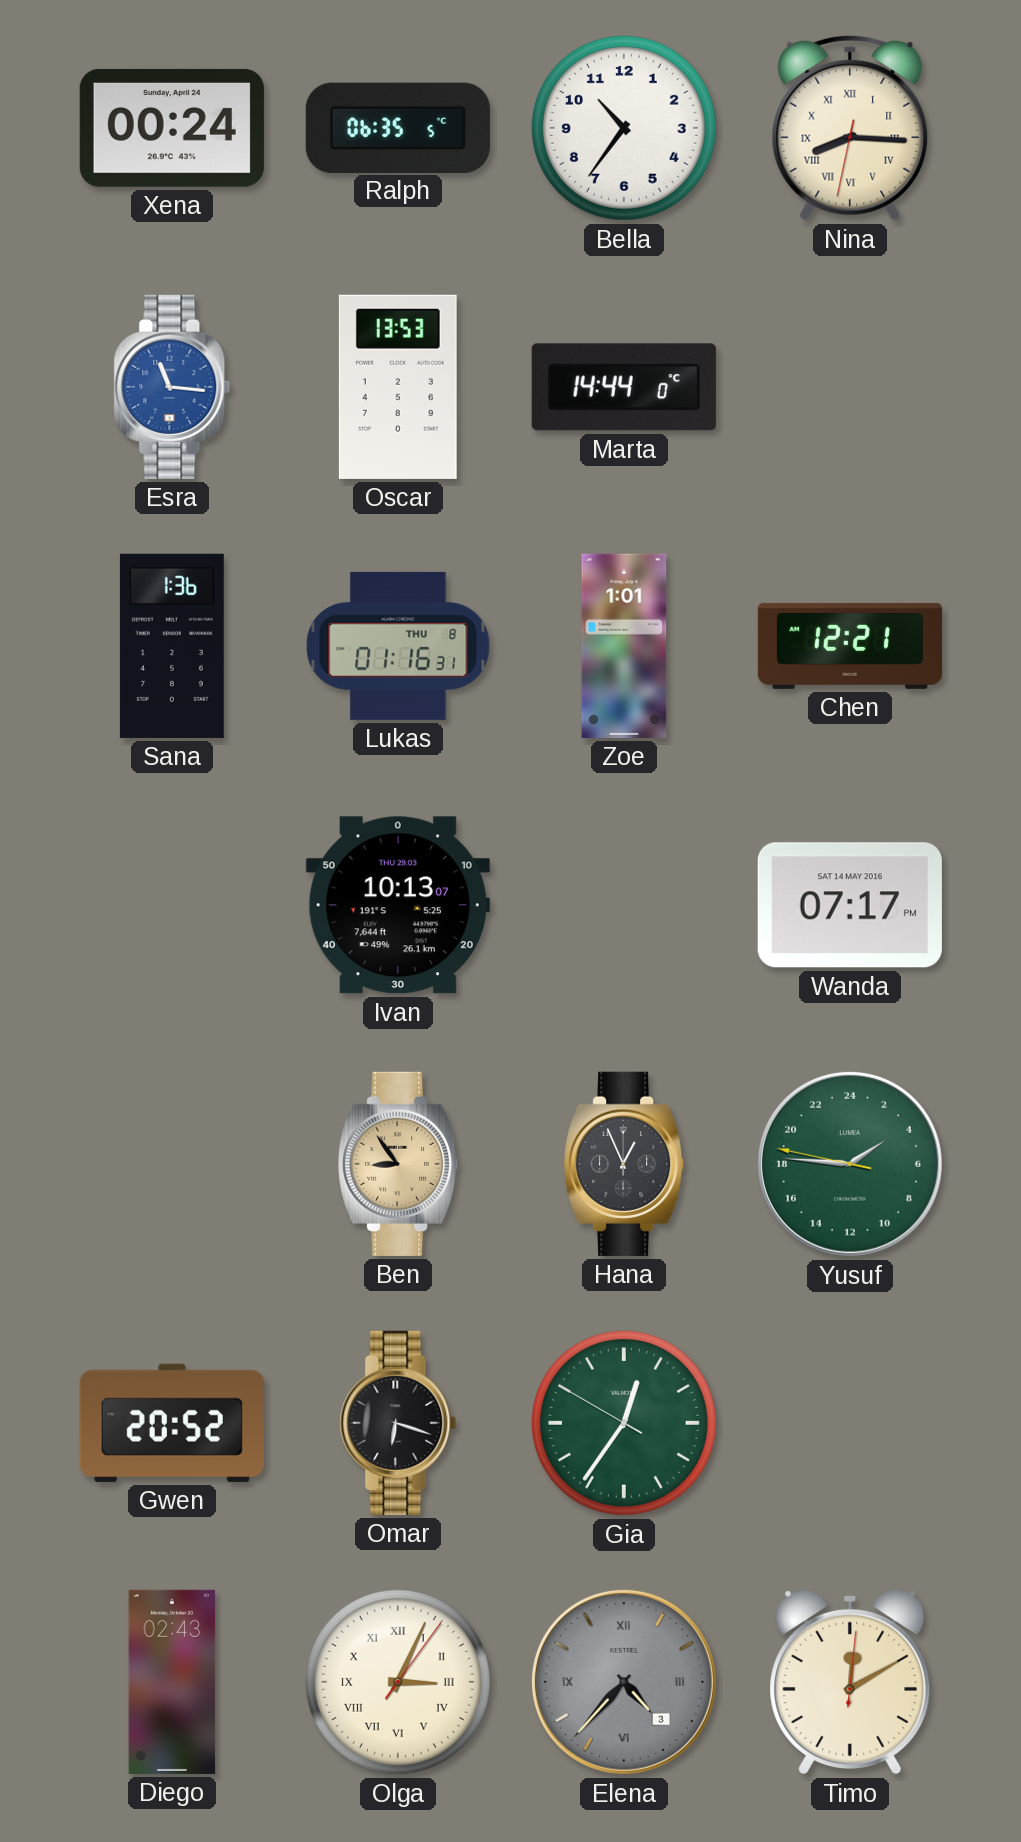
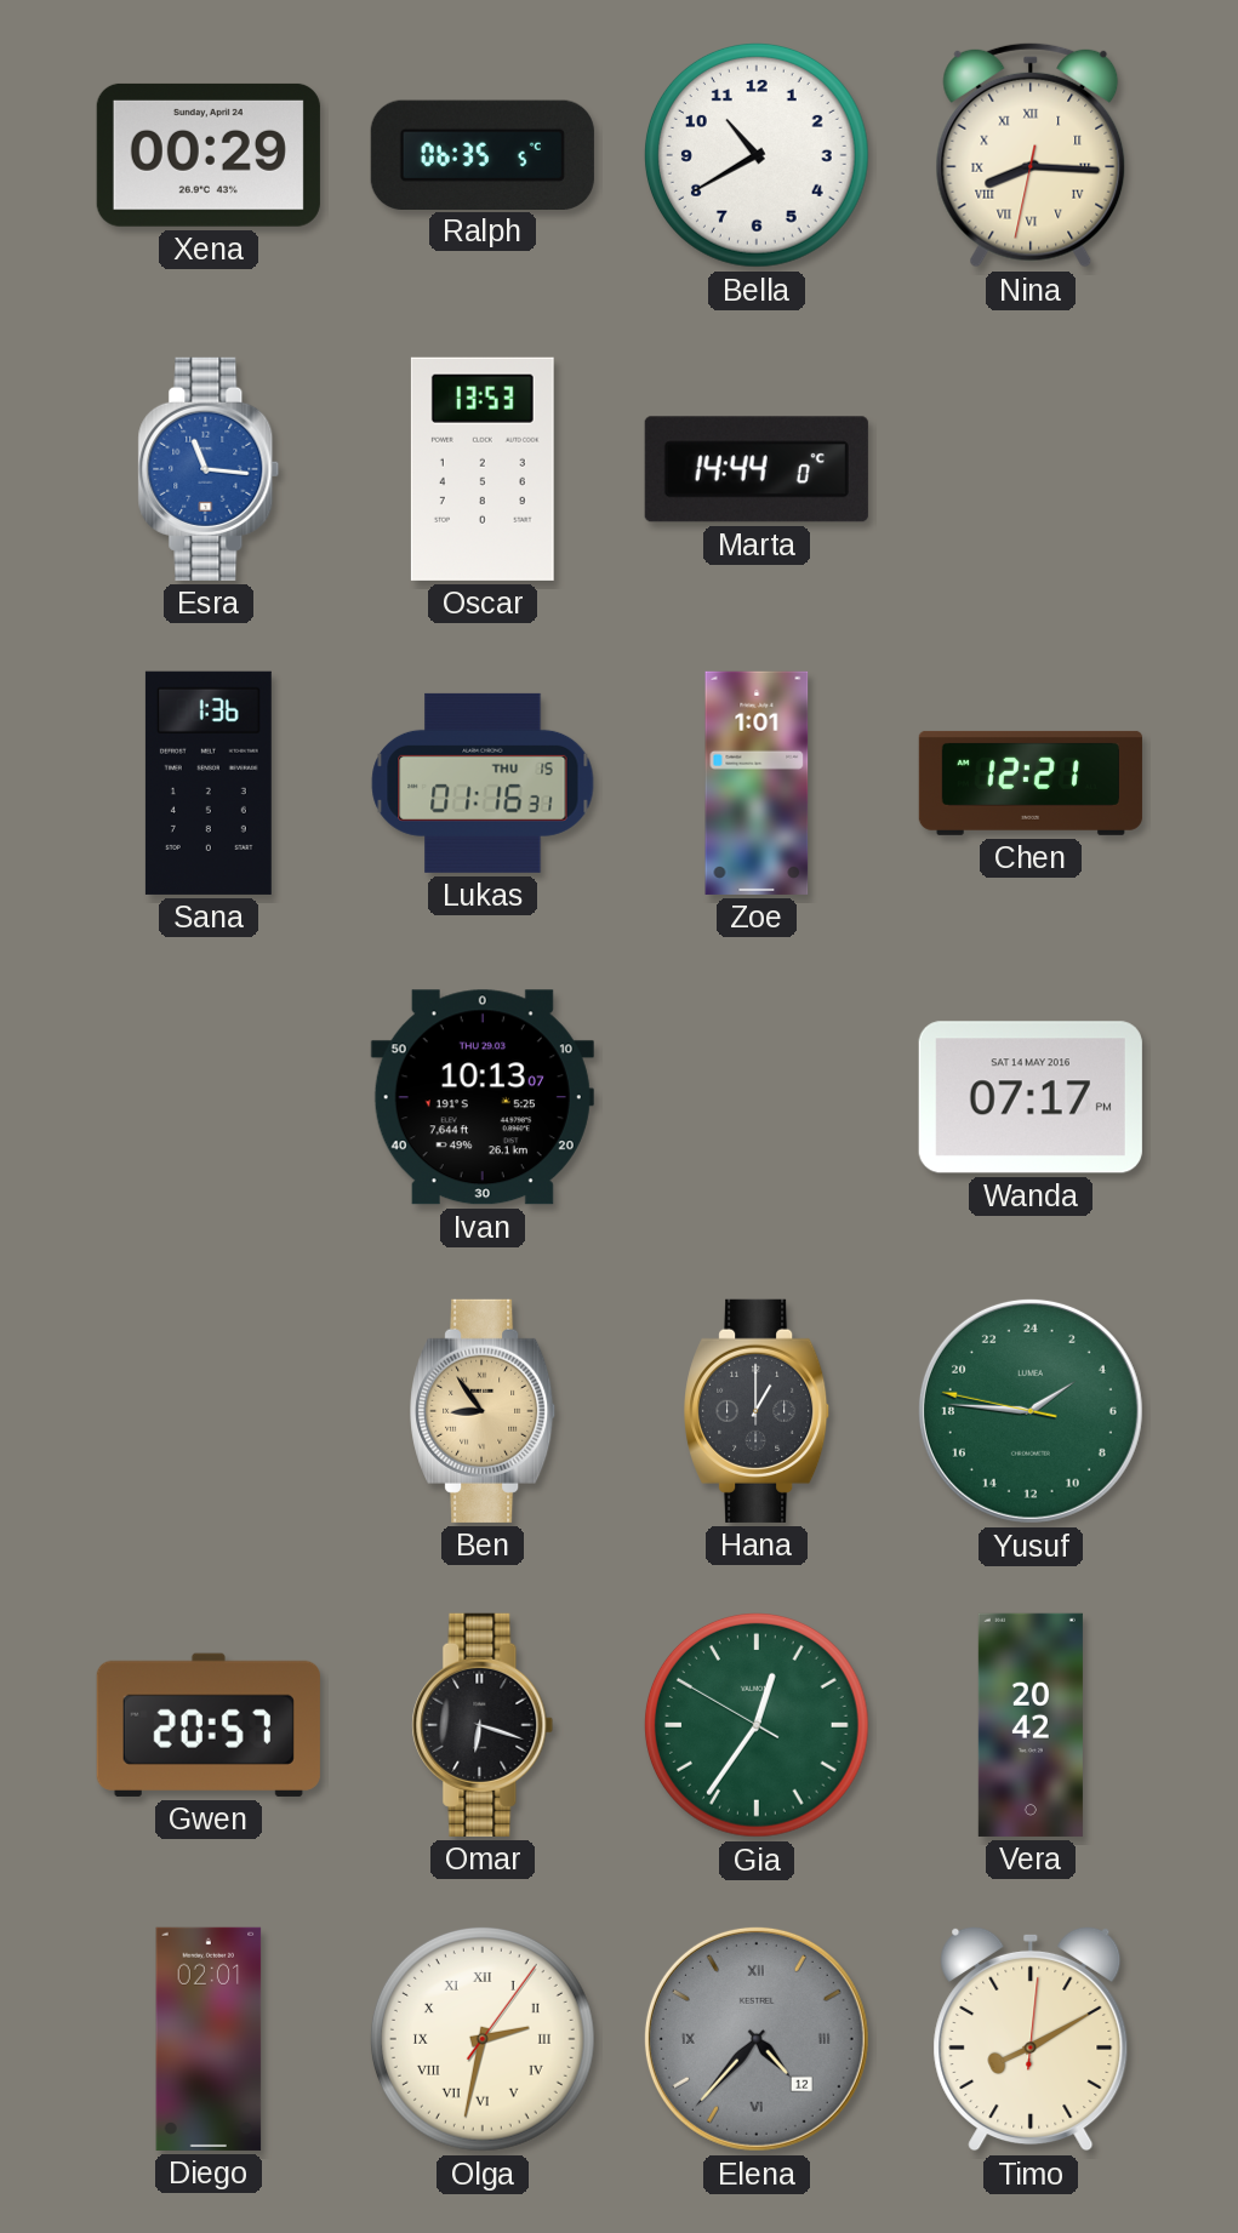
Xena: 00:24 -> 00:29 (209, 155)
Bella: 10:36 -> 10:40 (757, 155)
Lukas date: THU 8 -> THU 15 (483, 783)
Hana: 12:56 -> 1:00 (758, 1411)
Gwen: 20:52 -> 20:57 (209, 1725)
Vera: none -> 20:42 (1031, 1725)
Diego: 02:43 -> 02:01 (209, 2039)
Olga: 3:04 -> 2:32 (483, 2039)
Elena date: 3 -> 12 (757, 2039)
Timo: 12:10 -> 8:10 (1031, 2039)
